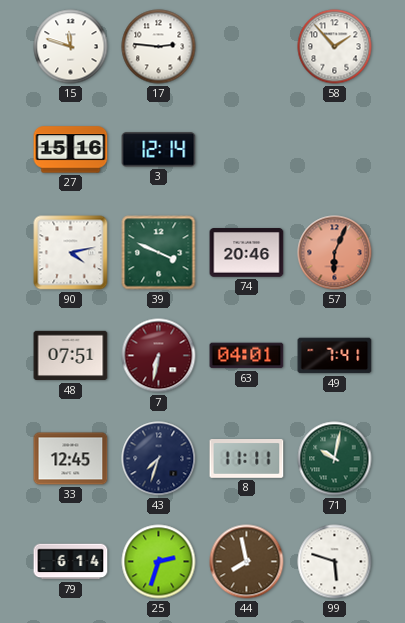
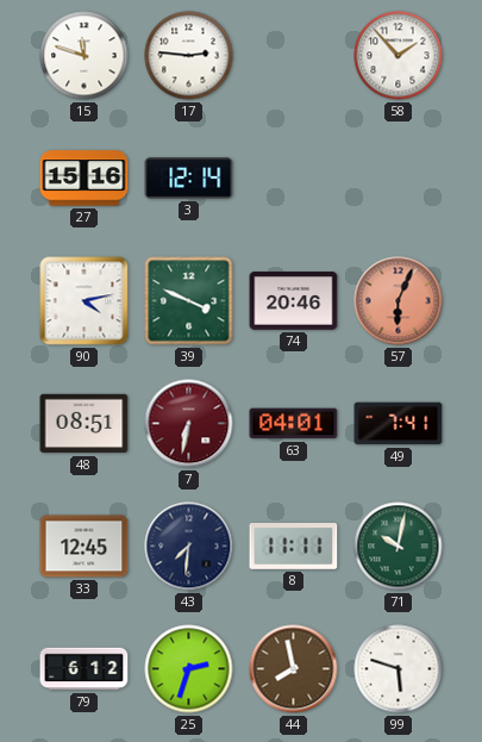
48: 07:51 -> 08:51 (84, 424)
43: 7:33 -> 7:31 (189, 547)
79: 6:14 -> 6:12 (84, 669)
